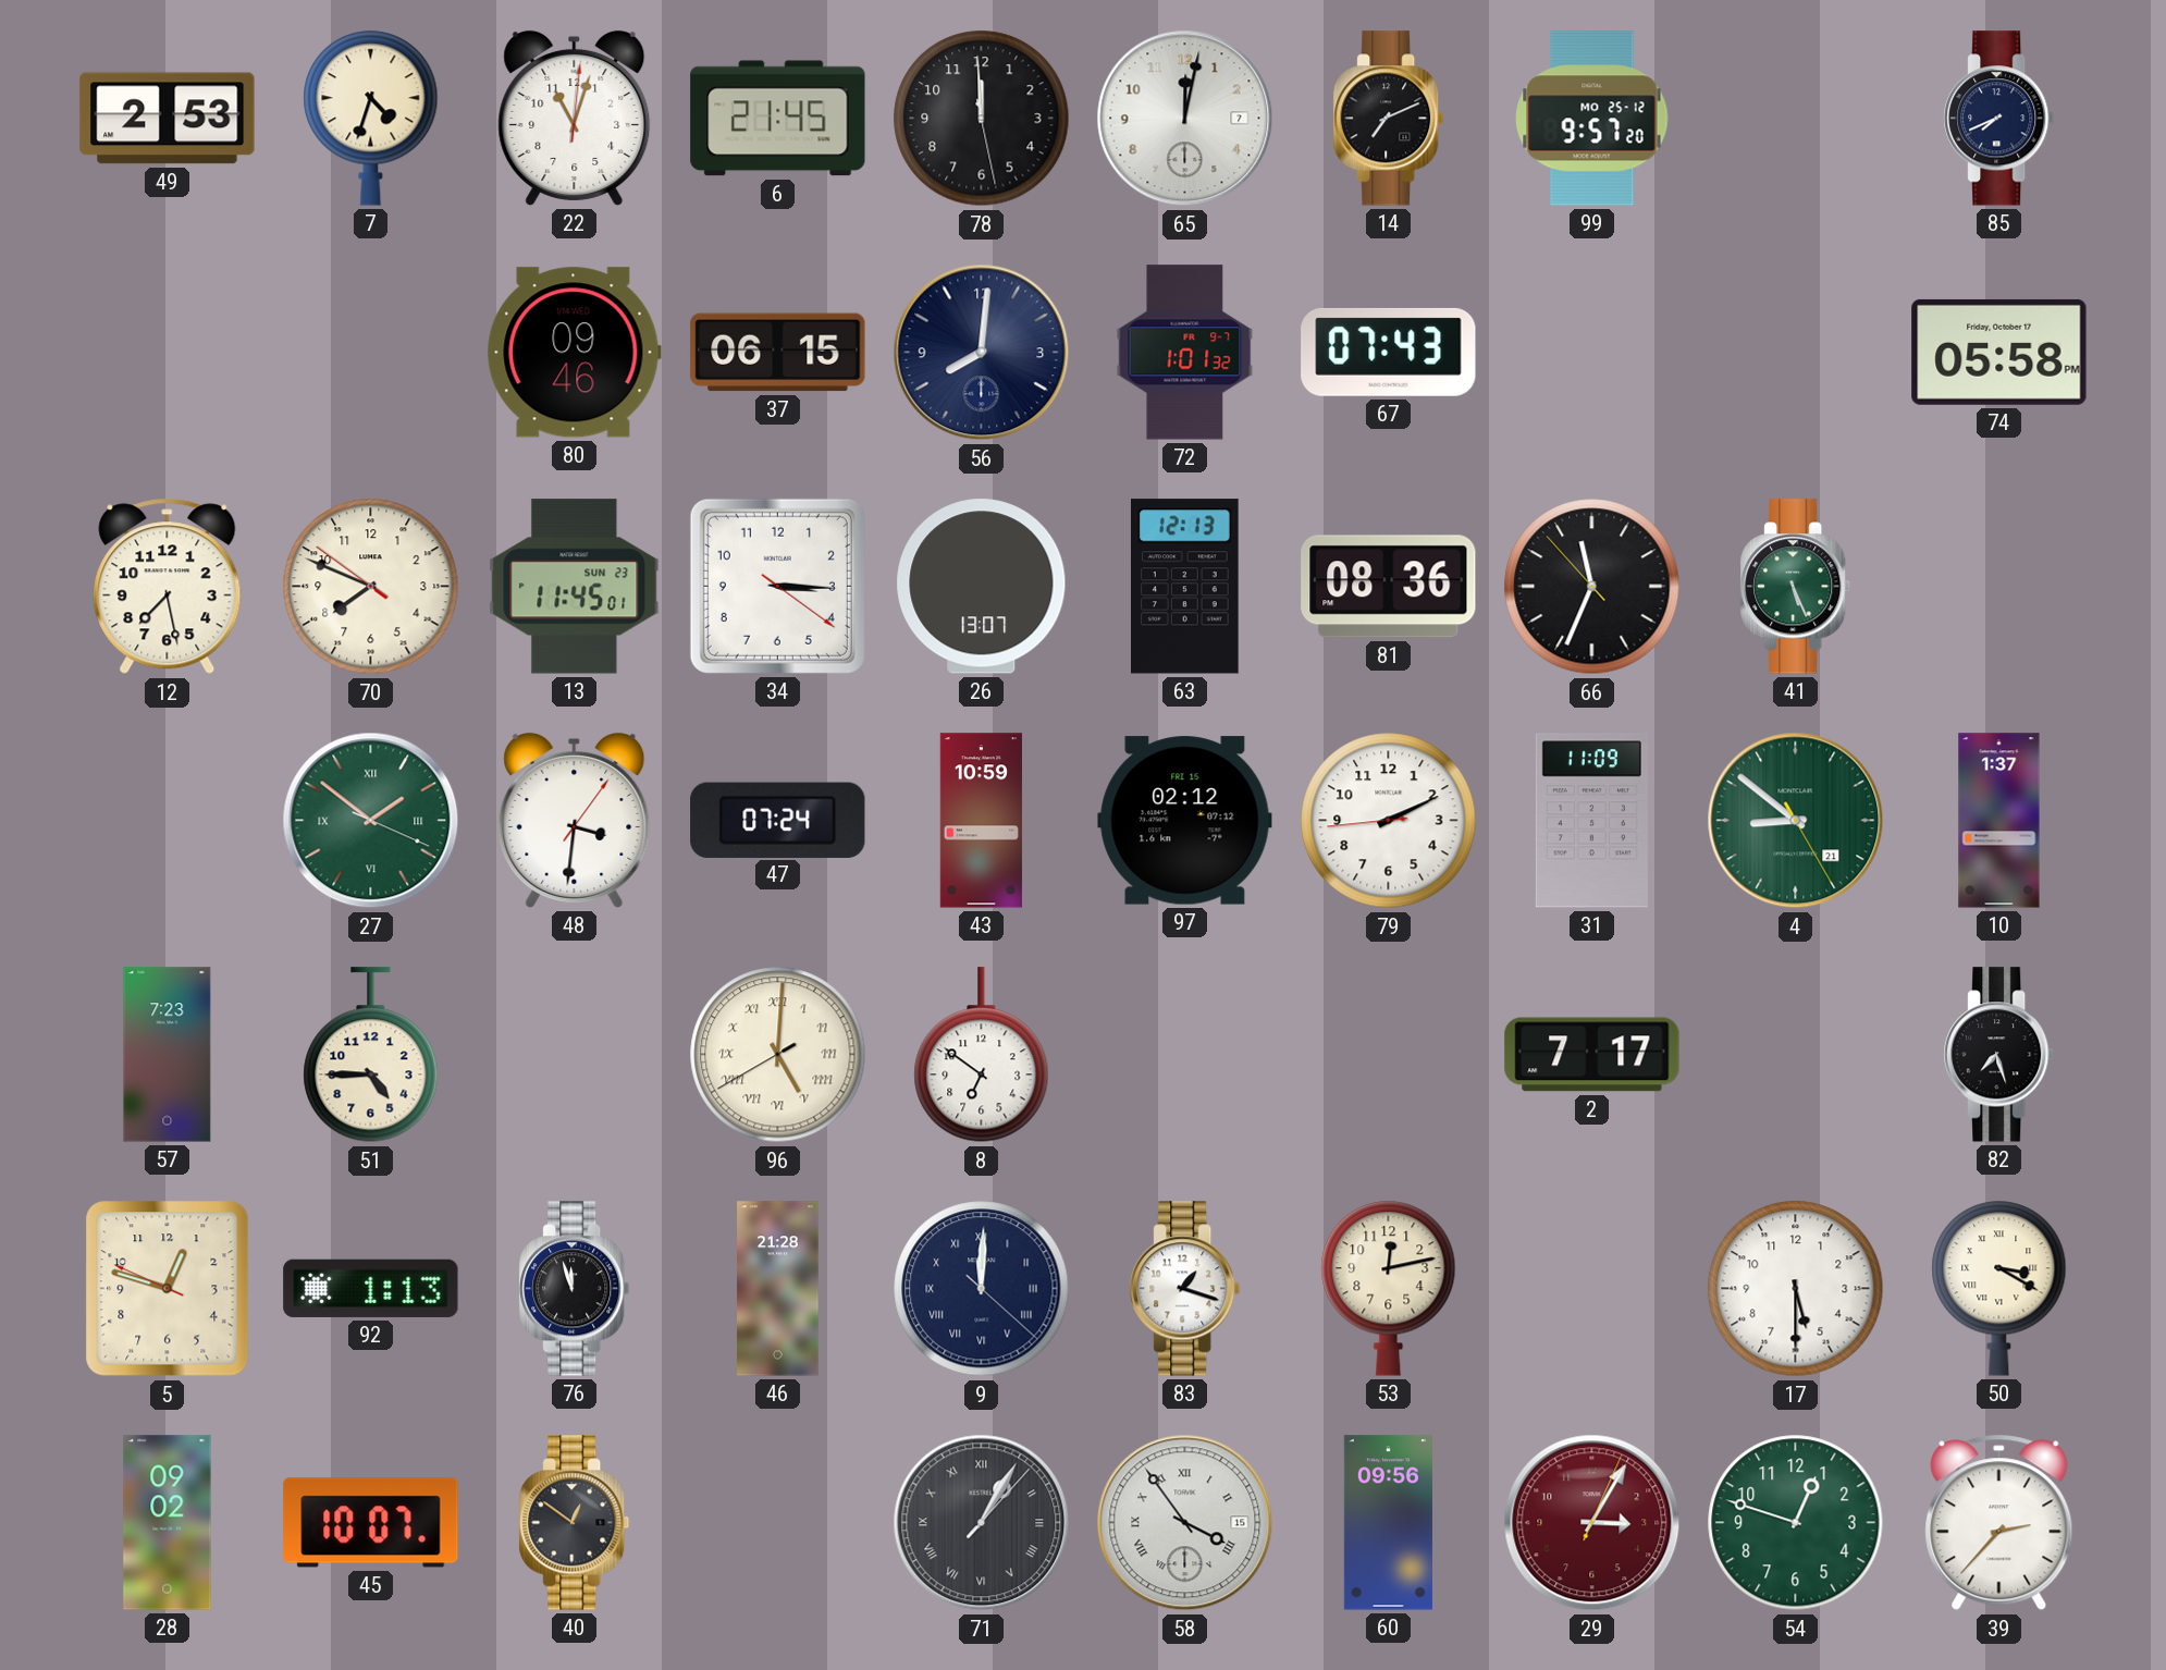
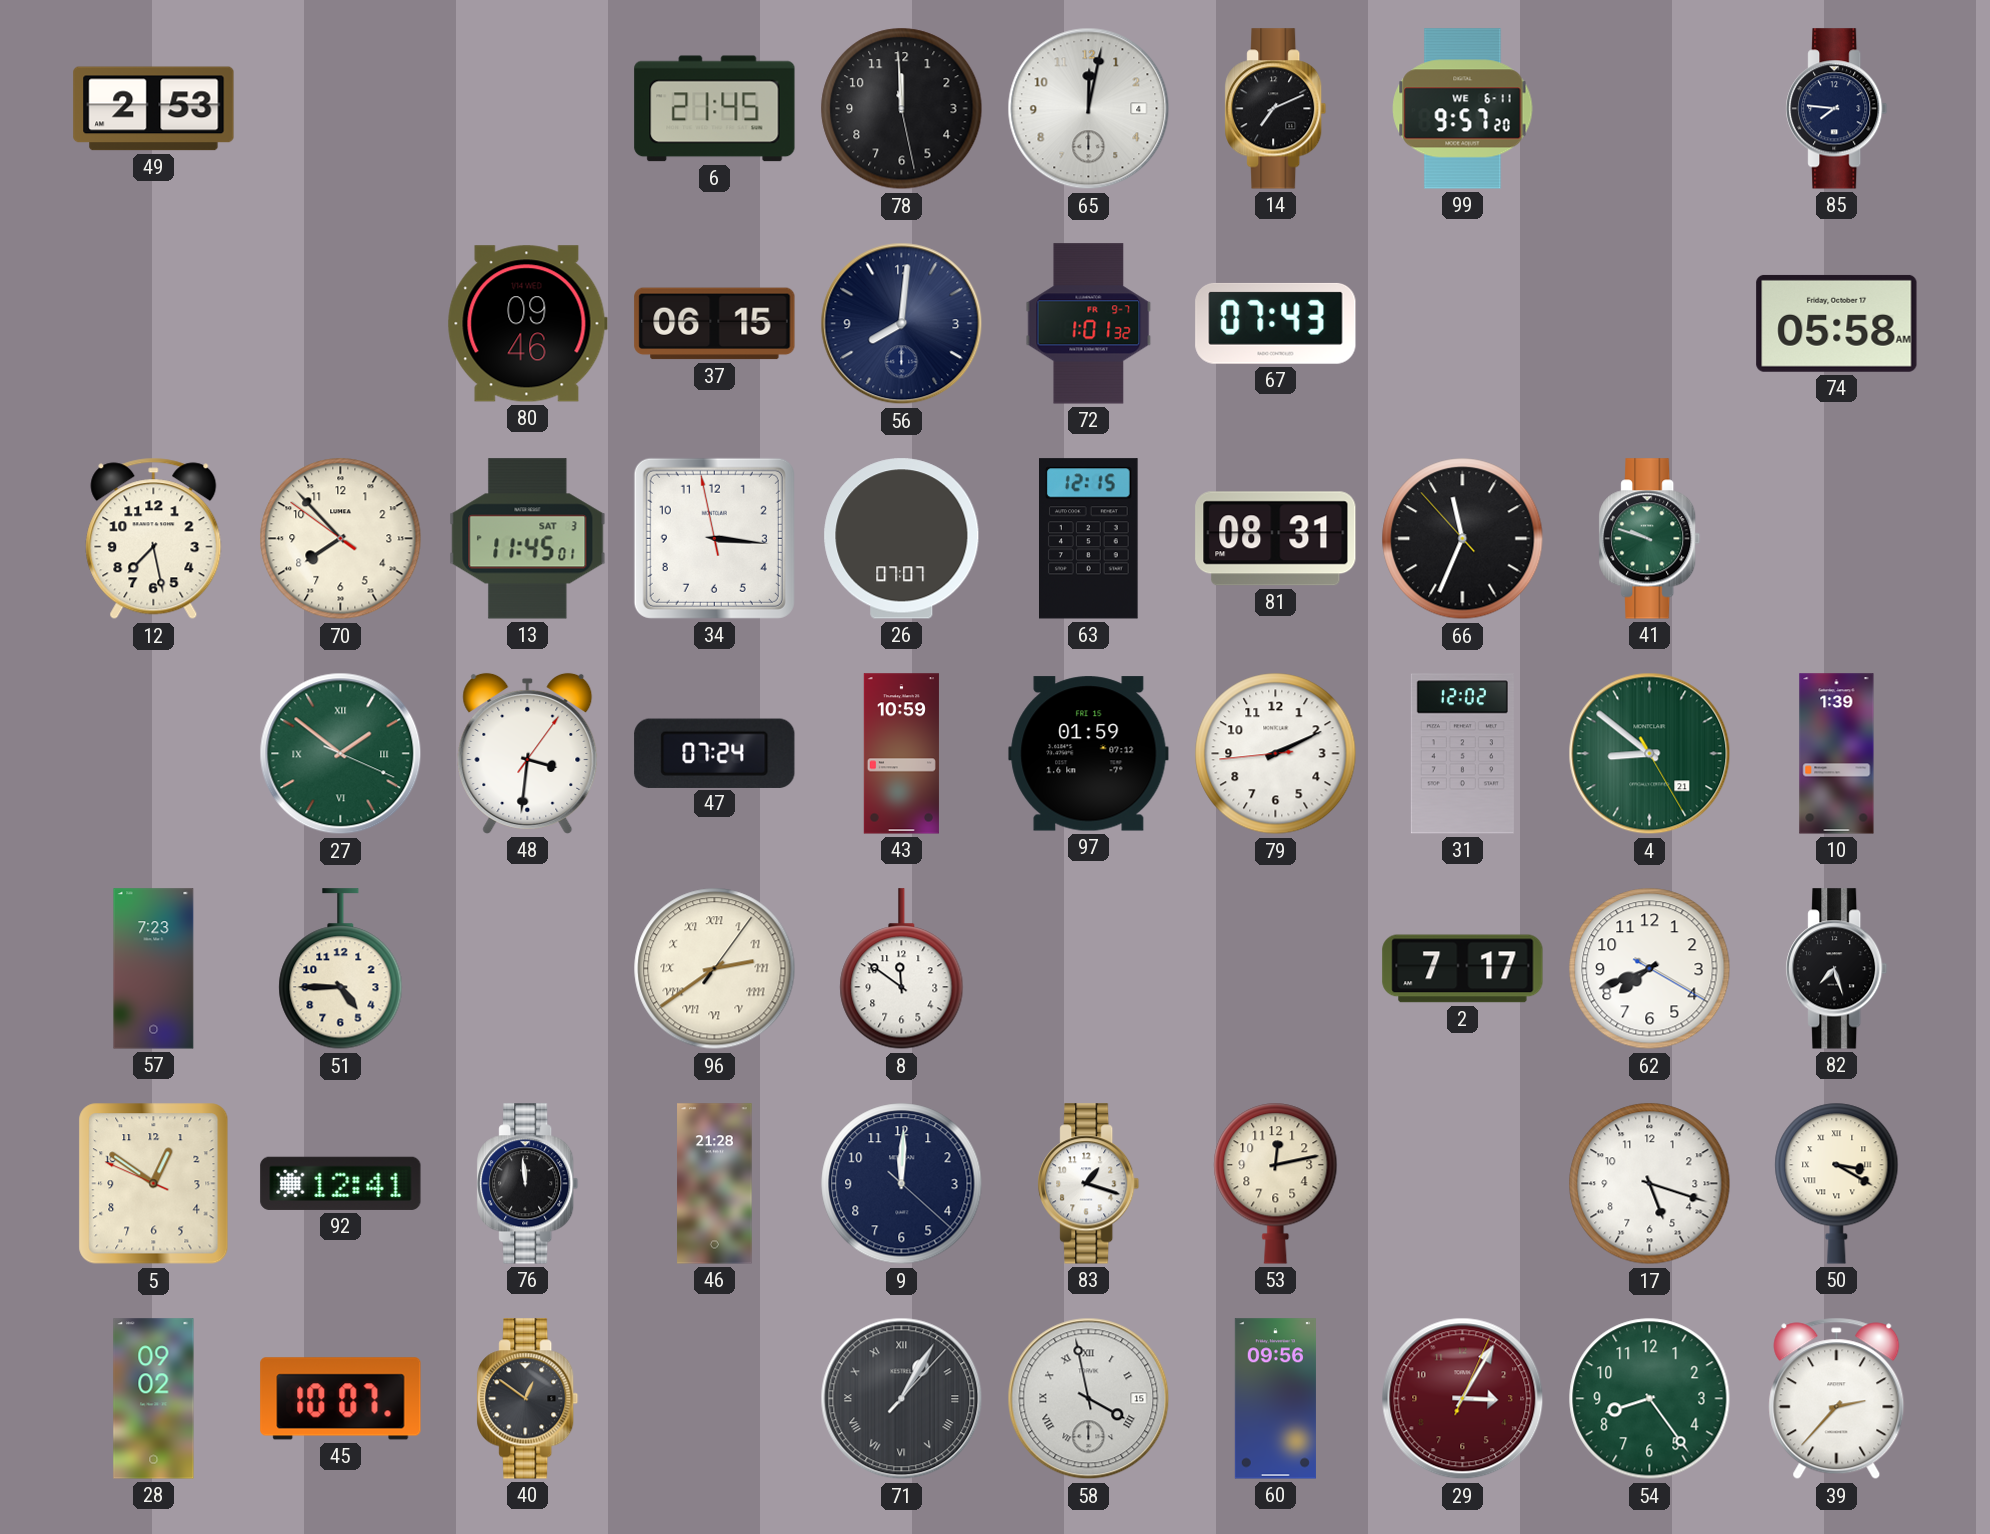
7: 4:33 -> none (371, 118)
22: 11:03 -> none (575, 118)
65 date: 7 -> 4 (1089, 109)
99 date: MO 25-12 -> WE 6-11 (1463, 109)
85: 7:41 -> 7:46 (1837, 109)
74: 05:58 PM -> 05:58 AM (1837, 323)
70: 7:48 -> 7:52 (341, 539)
13 date: SUN 23 -> SAT 3 (528, 539)
34: 3:15:21 -> 3:15:58 (714, 538)
26: 13:07 -> 07:07 (902, 539)
63: 12:13 -> 12:15 (1089, 539)
81: 08:36 -> 08:31 (1276, 539)
41: 5:26 -> 9:48 (1650, 539)
97: 02:12 -> 01:59 (1089, 754)
31: 11:09 -> 12:02 (1462, 754)
10: 1:37 -> 1:39 (1837, 754)
96: 5:00 -> 2:39 (715, 969)
8: 6:51 -> 11:51 (902, 969)
62: none -> 7:41 (1650, 969)
5: 12:47 -> 12:50 (154, 1184)
92: 1:13 -> 12:41 (341, 1183)
76: 11:57 -> 11:59 (528, 1184)
9 numerals: Roman -> Arabic (902, 1184)
17: 5:30 -> 5:18 (1650, 1184)
58: 3:54 -> 3:58 (1089, 1399)
54: 12:48 -> 8:24 (1650, 1399)
